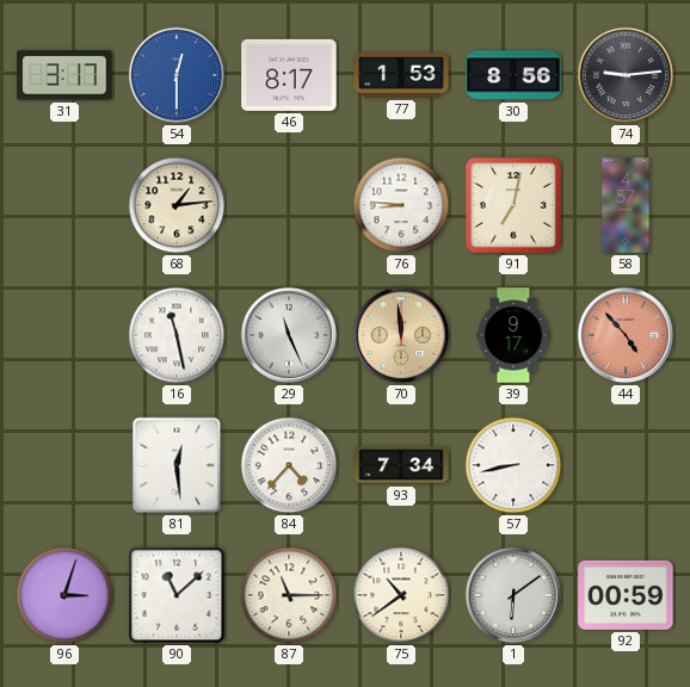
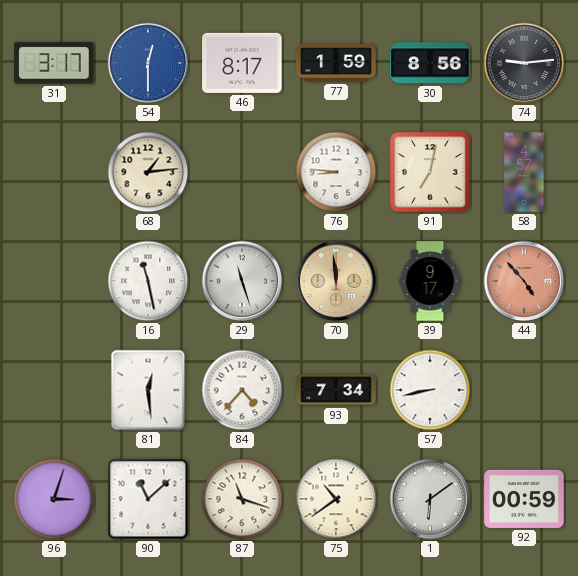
77: 1:53 -> 1:59 (336, 63)
29: 11:26 -> 11:27 (242, 281)
87: 11:15 -> 11:18 (242, 499)
